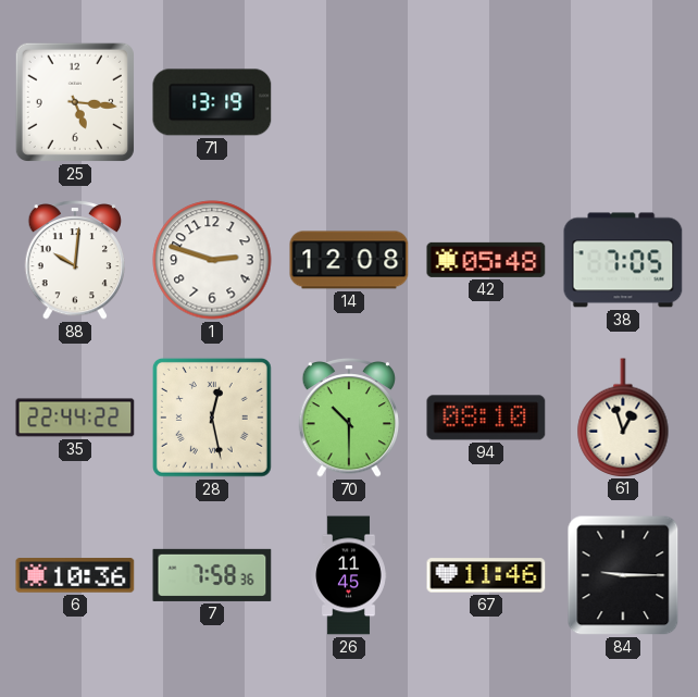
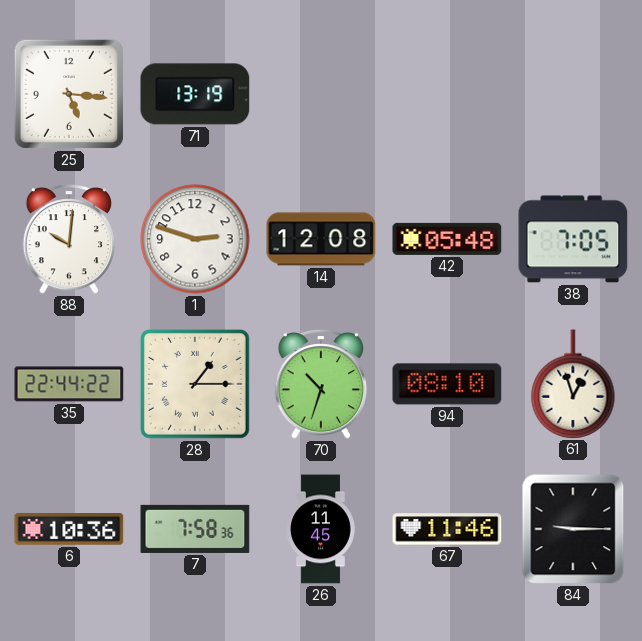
28: 12:28 -> 1:15 (195, 384)
70: 10:30 -> 10:33 (321, 384)
